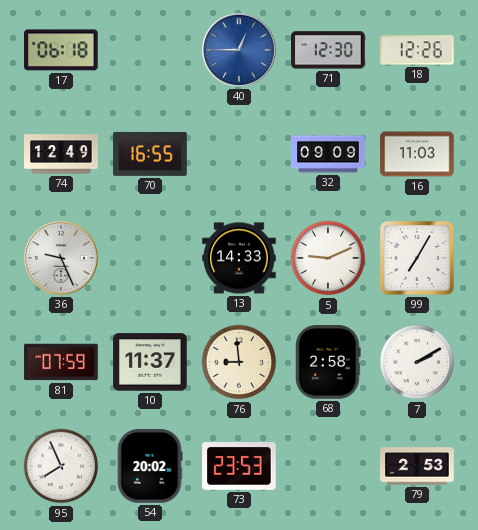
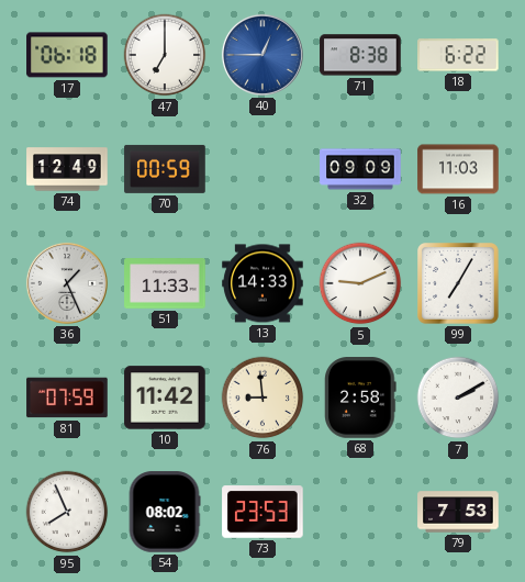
47: none -> 7:00 (165, 55)
71: 12:30 -> 8:38 (360, 55)
18: 12:26 -> 6:22 (458, 55)
70: 16:55 -> 00:59 (165, 169)
36: 9:26 -> 1:26 (67, 283)
51: none -> 11:33 (165, 283)
10: 11:37 -> 11:42 (165, 398)
54: 20:02 -> 08:02 (165, 512)
79: 2:53 -> 7:53 (458, 512)
